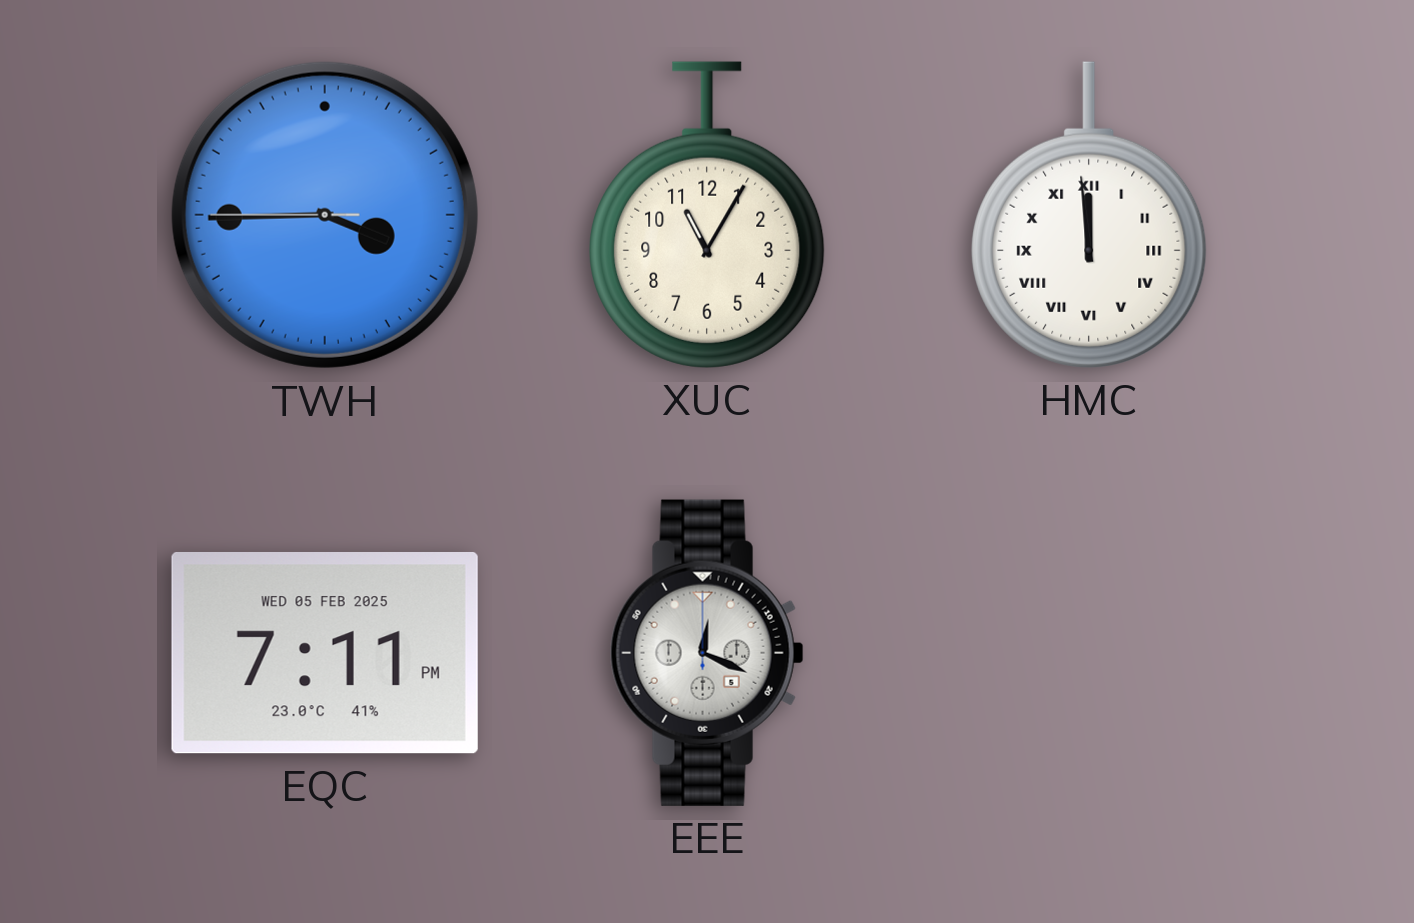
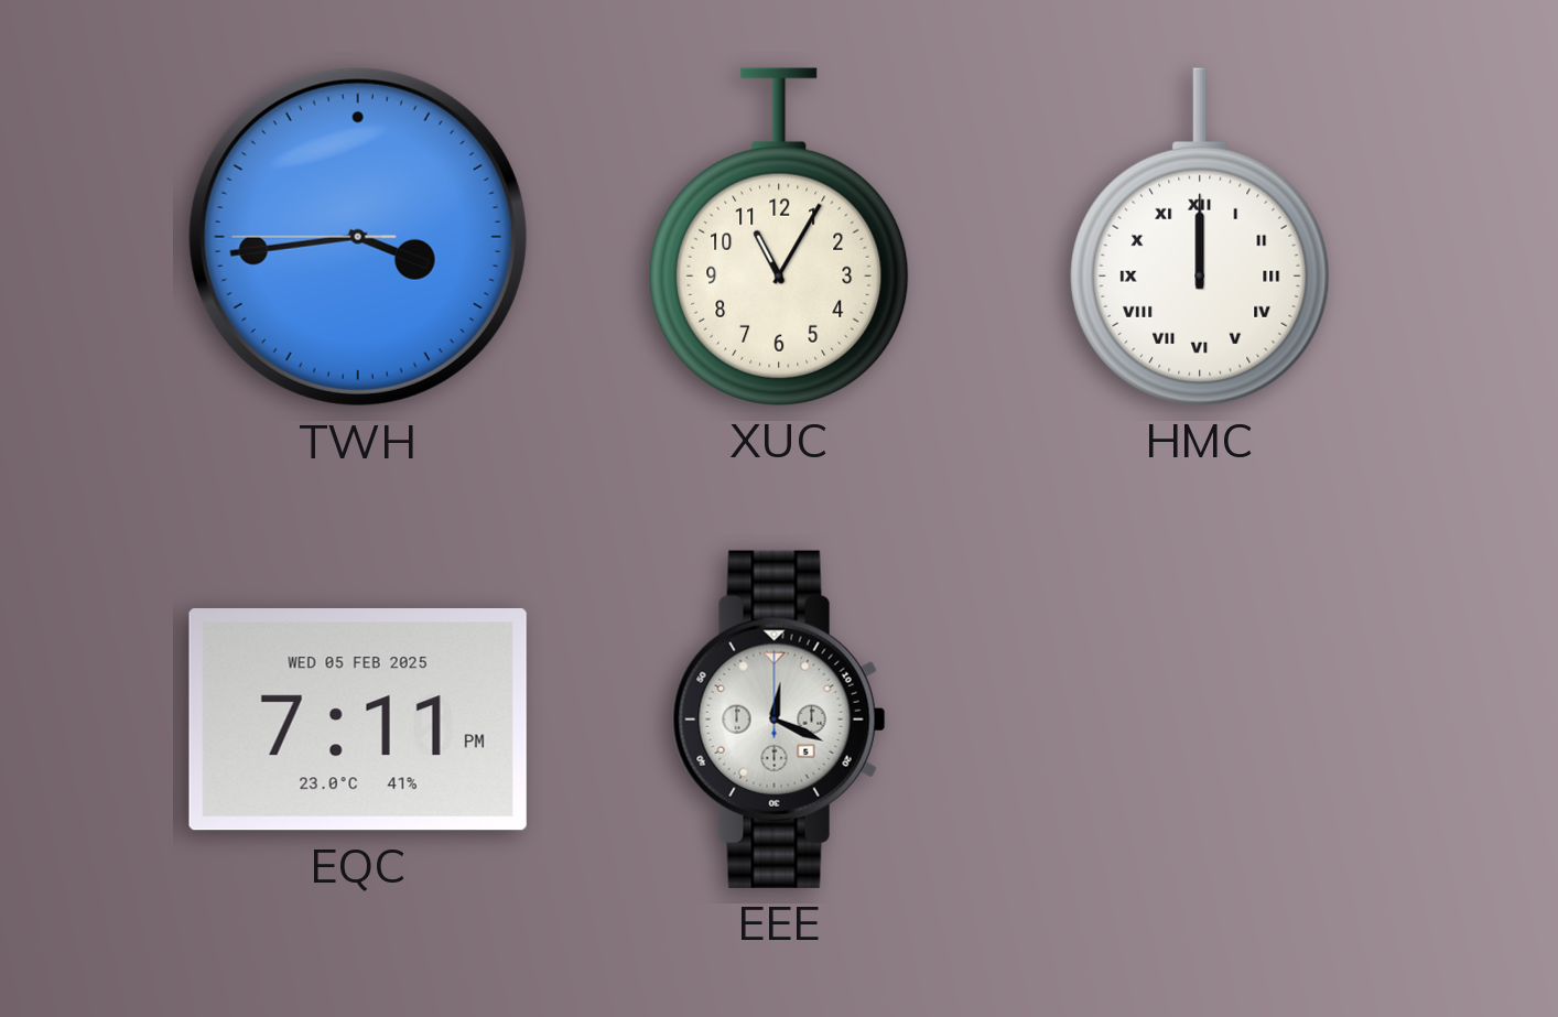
TWH: 3:44 -> 3:43 (358, 237)
HMC: 11:59 -> 12:00 (1200, 237)
